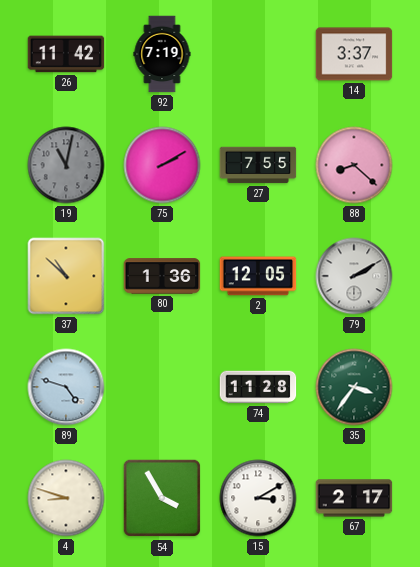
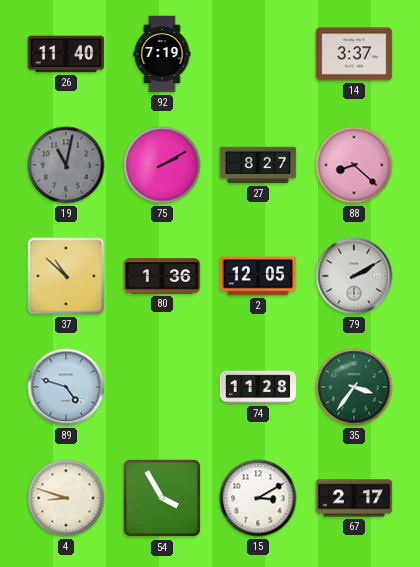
26: 11:42 -> 11:40 (66, 54)
27: 7:55 -> 8:27 (258, 165)
